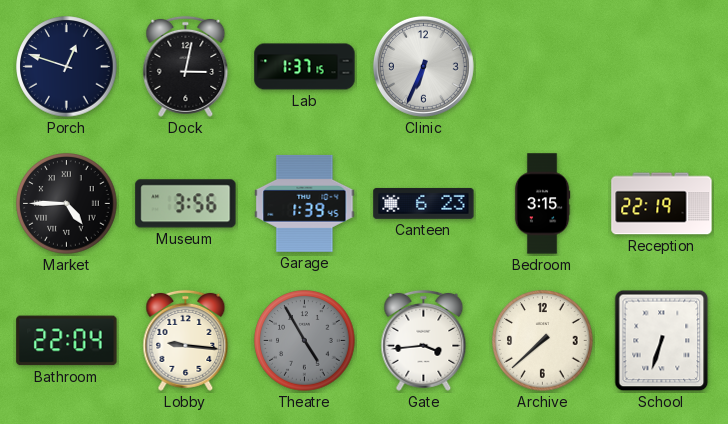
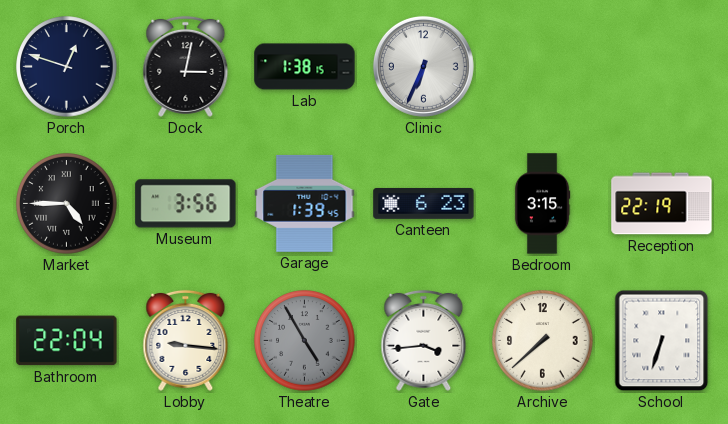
Lab: 1:37 -> 1:38 (305, 67)
